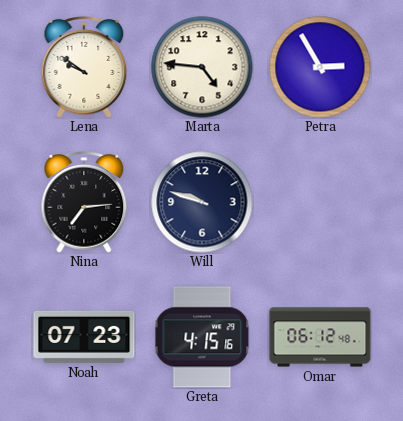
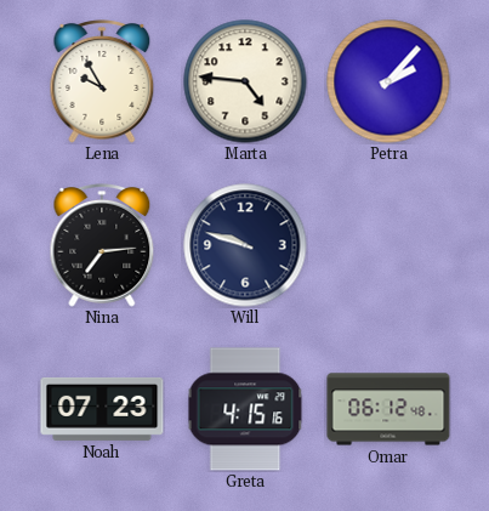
Lena: 9:51 -> 9:55 (102, 83)
Petra: 2:55 -> 2:07 (388, 81)
